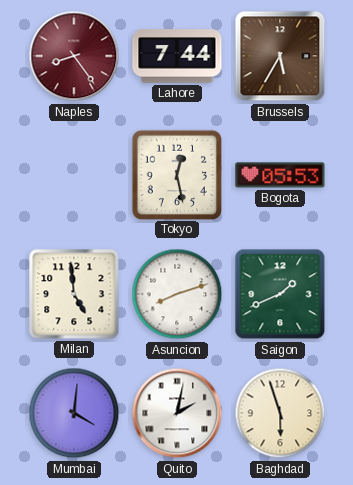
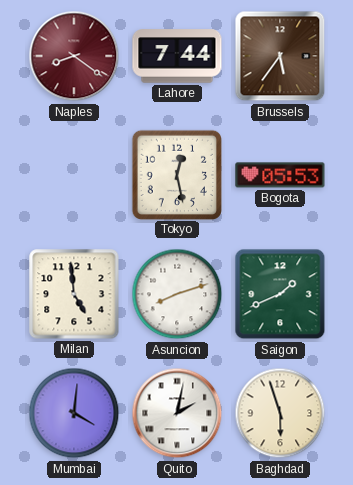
Naples: 8:24 -> 8:21 (74, 56)
Brussels: 5:35 -> 5:36 (280, 56)
